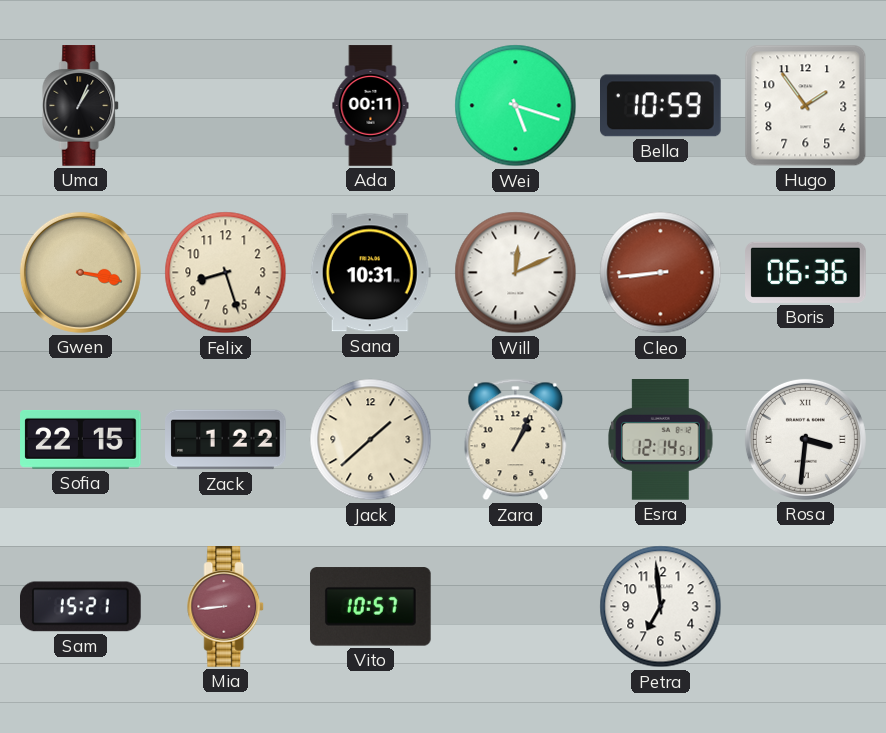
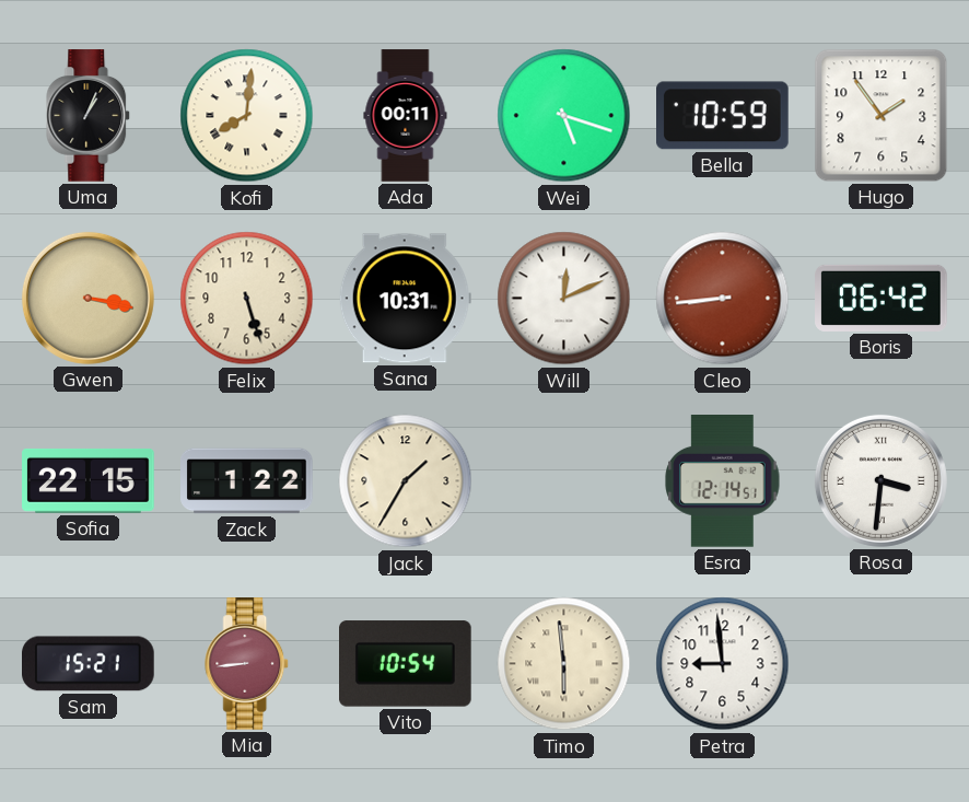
Kofi: none -> 8:01 (247, 116)
Felix: 8:27 -> 5:27 (247, 299)
Boris: 06:36 -> 06:42 (882, 298)
Jack: 1:38 -> 1:35 (406, 481)
Zara: 1:04 -> none (516, 440)
Vito: 10:57 -> 10:54 (406, 664)
Timo: none -> 5:59 (564, 664)
Petra: 6:59 -> 8:59 (723, 664)
